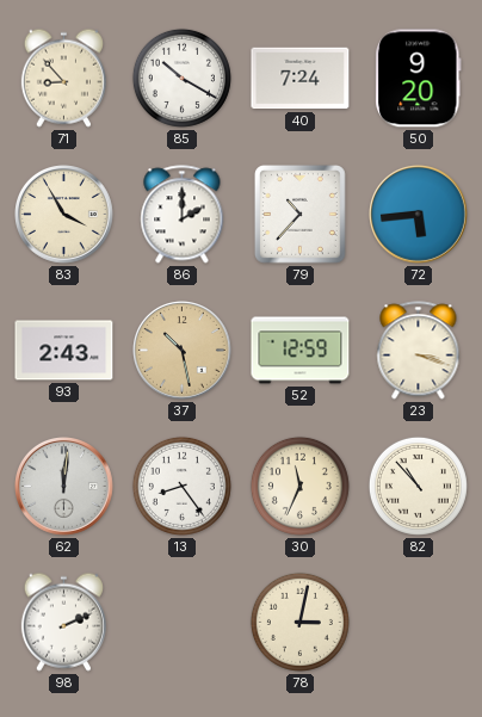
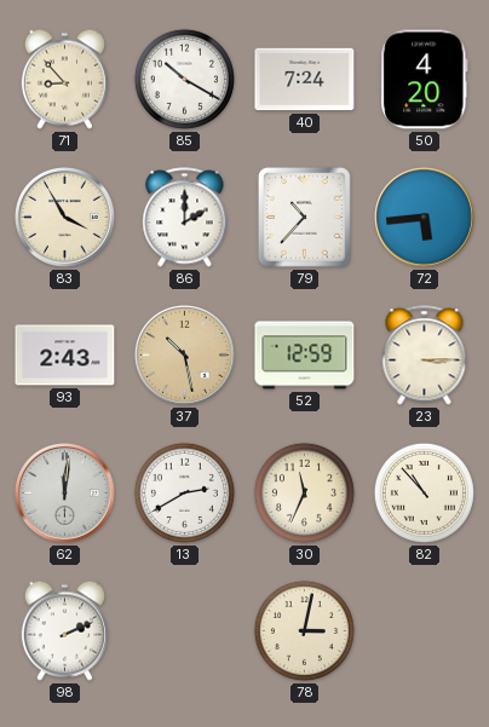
50: 9:20 -> 4:20 (425, 80)
23: 3:18 -> 3:15 (425, 356)
13: 8:24 -> 2:40 (184, 492)
